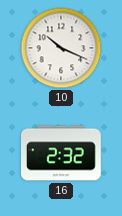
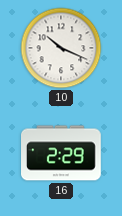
16: 2:32 -> 2:29 (61, 153)
